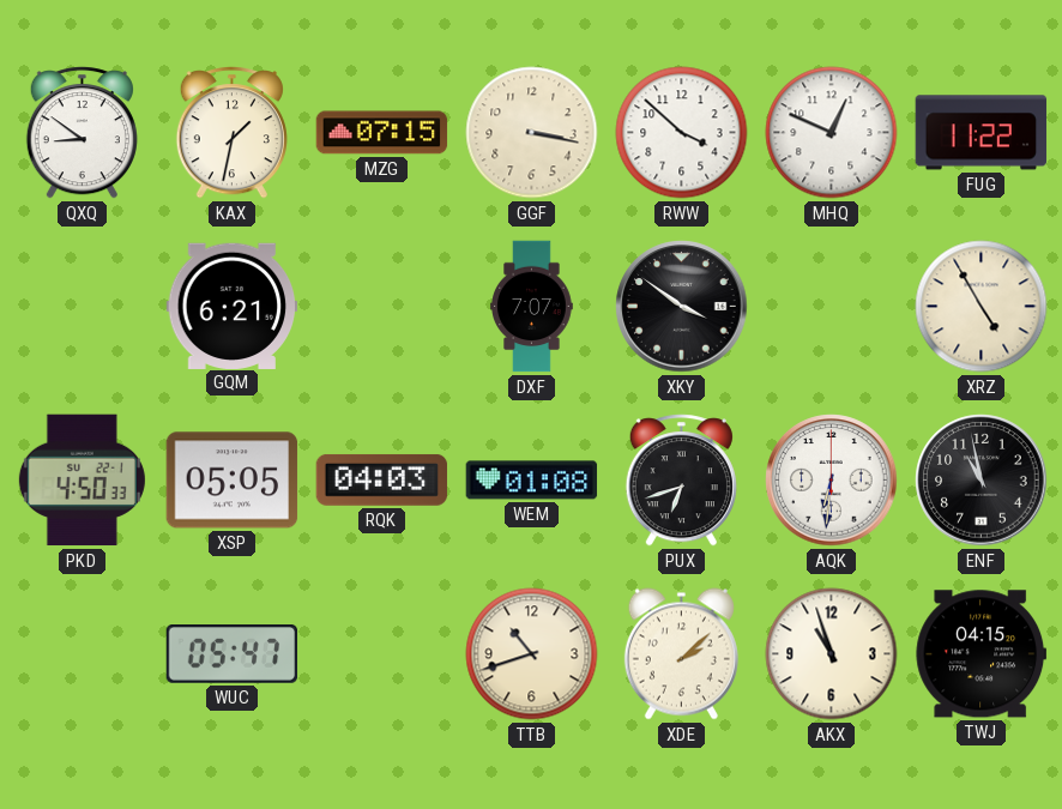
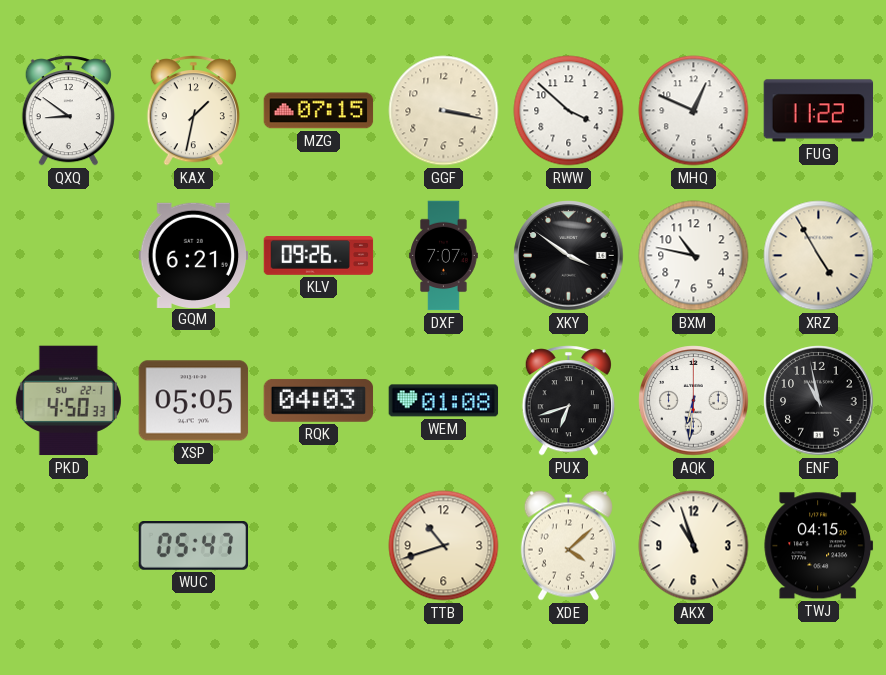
KLV: none -> 09:26 (319, 256)
BXM: none -> 10:47 (694, 256)
XDE: 2:08 -> 4:08 (568, 546)
